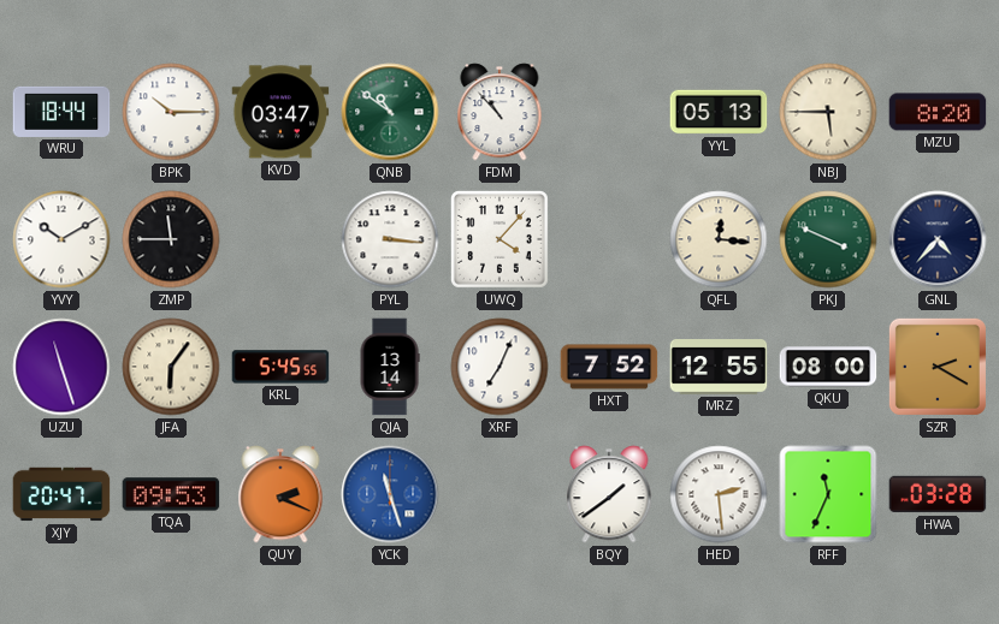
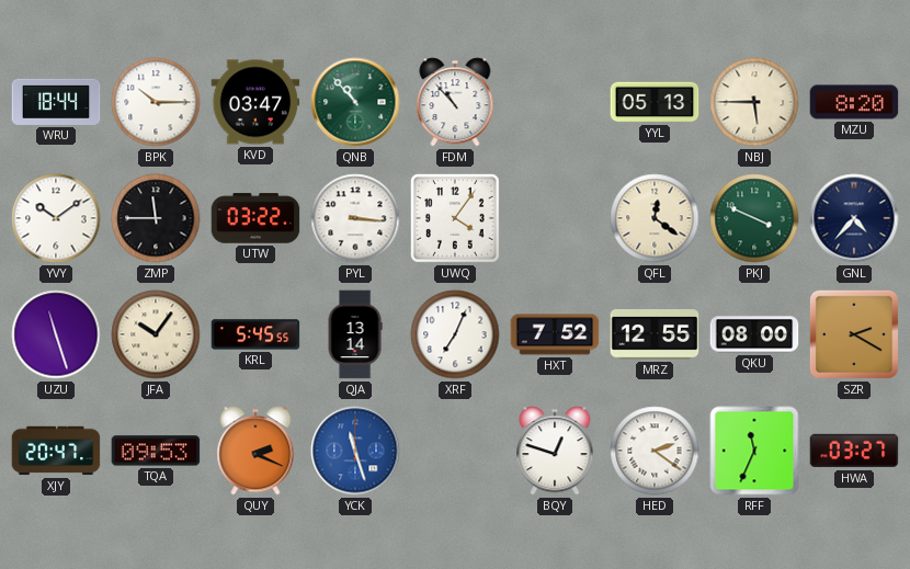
QNB: 10:51 -> 10:53 (355, 102)
YVY: 10:10 -> 10:09 (56, 218)
UTW: none -> 03:22 (255, 218)
UWQ: 4:07 -> 4:06 (456, 219)
QFL: 12:16 -> 12:21 (655, 218)
JFA: 6:06 -> 10:06 (156, 334)
BQY: 1:39 -> 12:48 (555, 451)
HED: 2:29 -> 2:21 (655, 451)
HWA: 03:28 -> 03:27 (854, 451)
